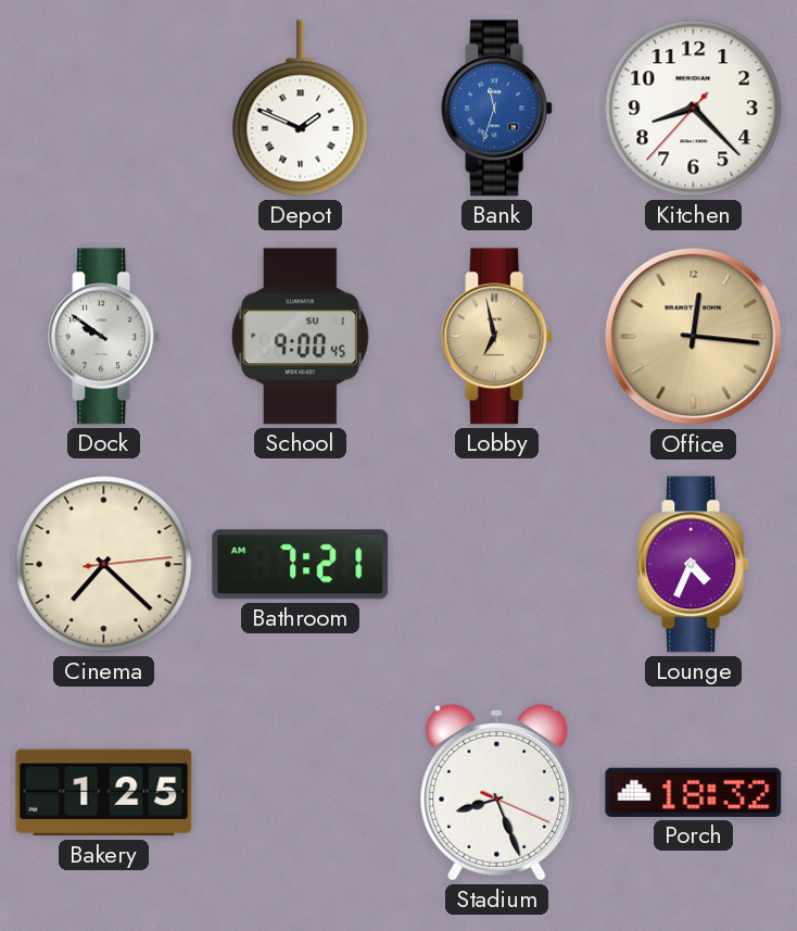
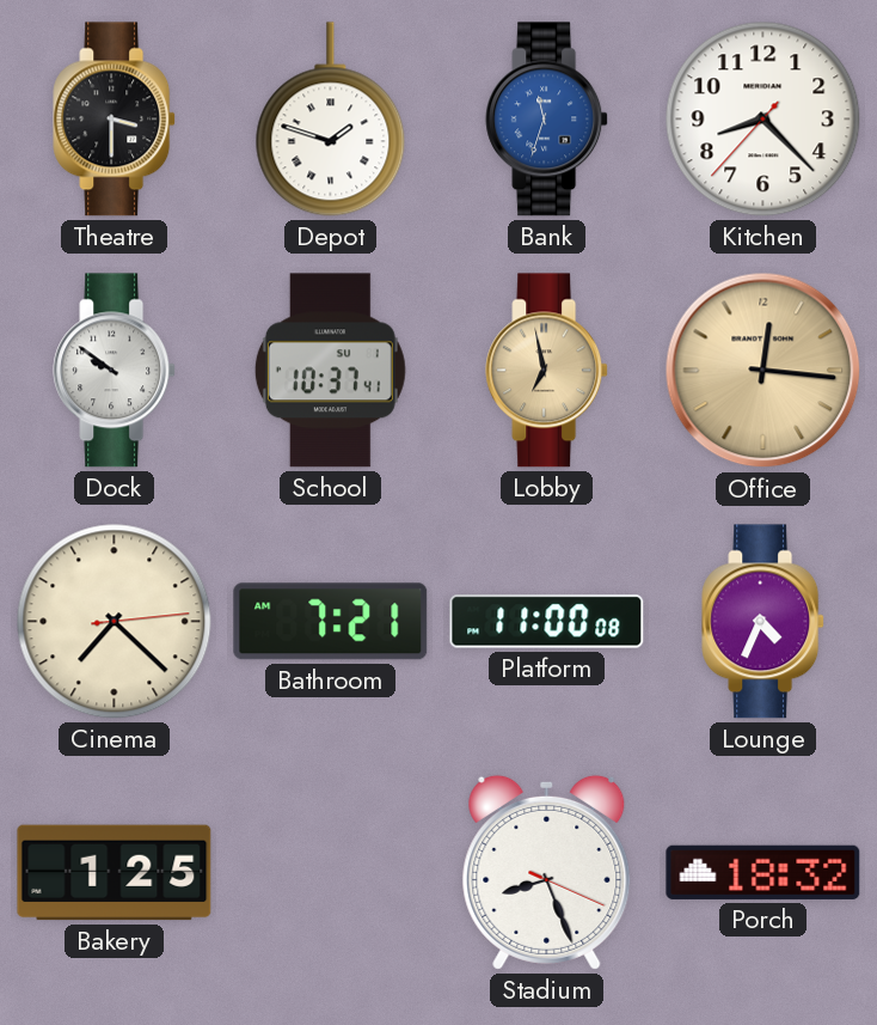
Theatre: none -> 3:30 (115, 120)
Depot: 1:49 -> 1:48 (331, 120)
School: 9:00 -> 10:37 (330, 371)
Platform: none -> 11:00 (547, 622)
